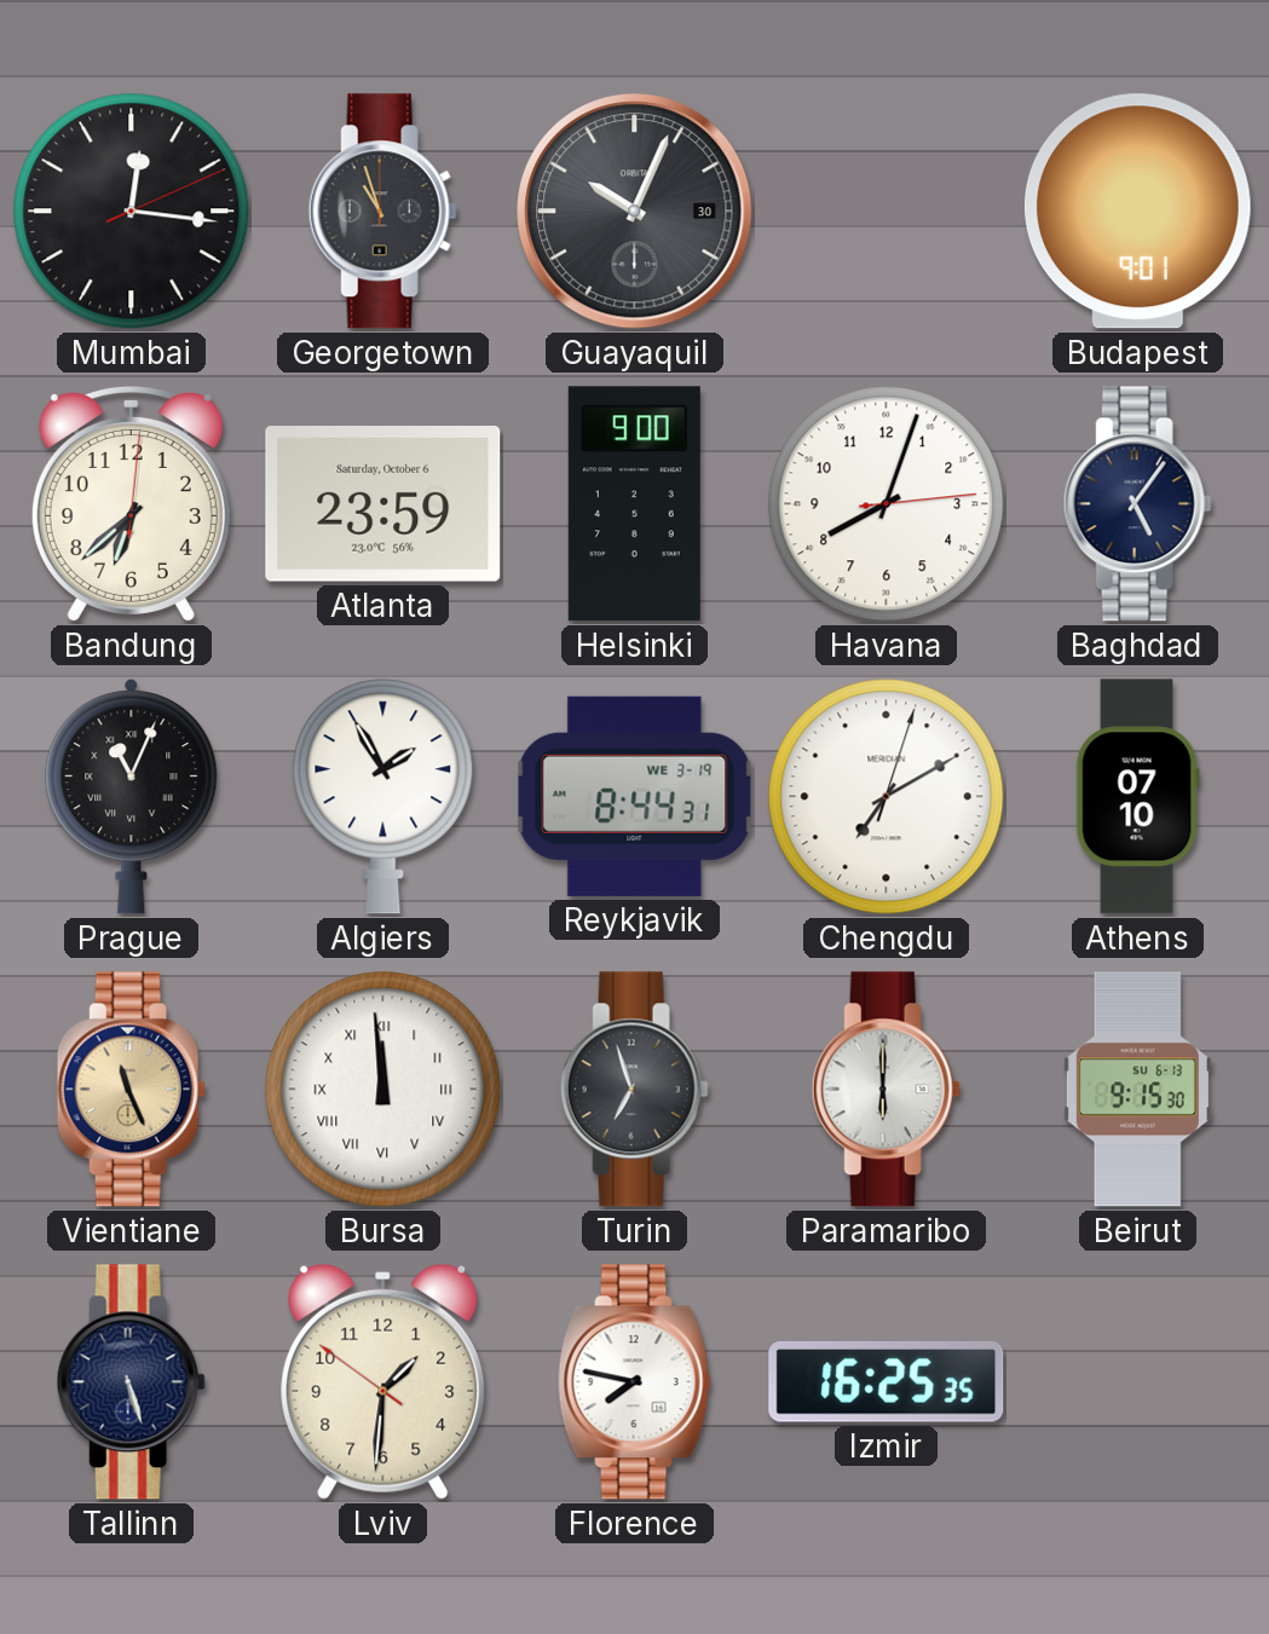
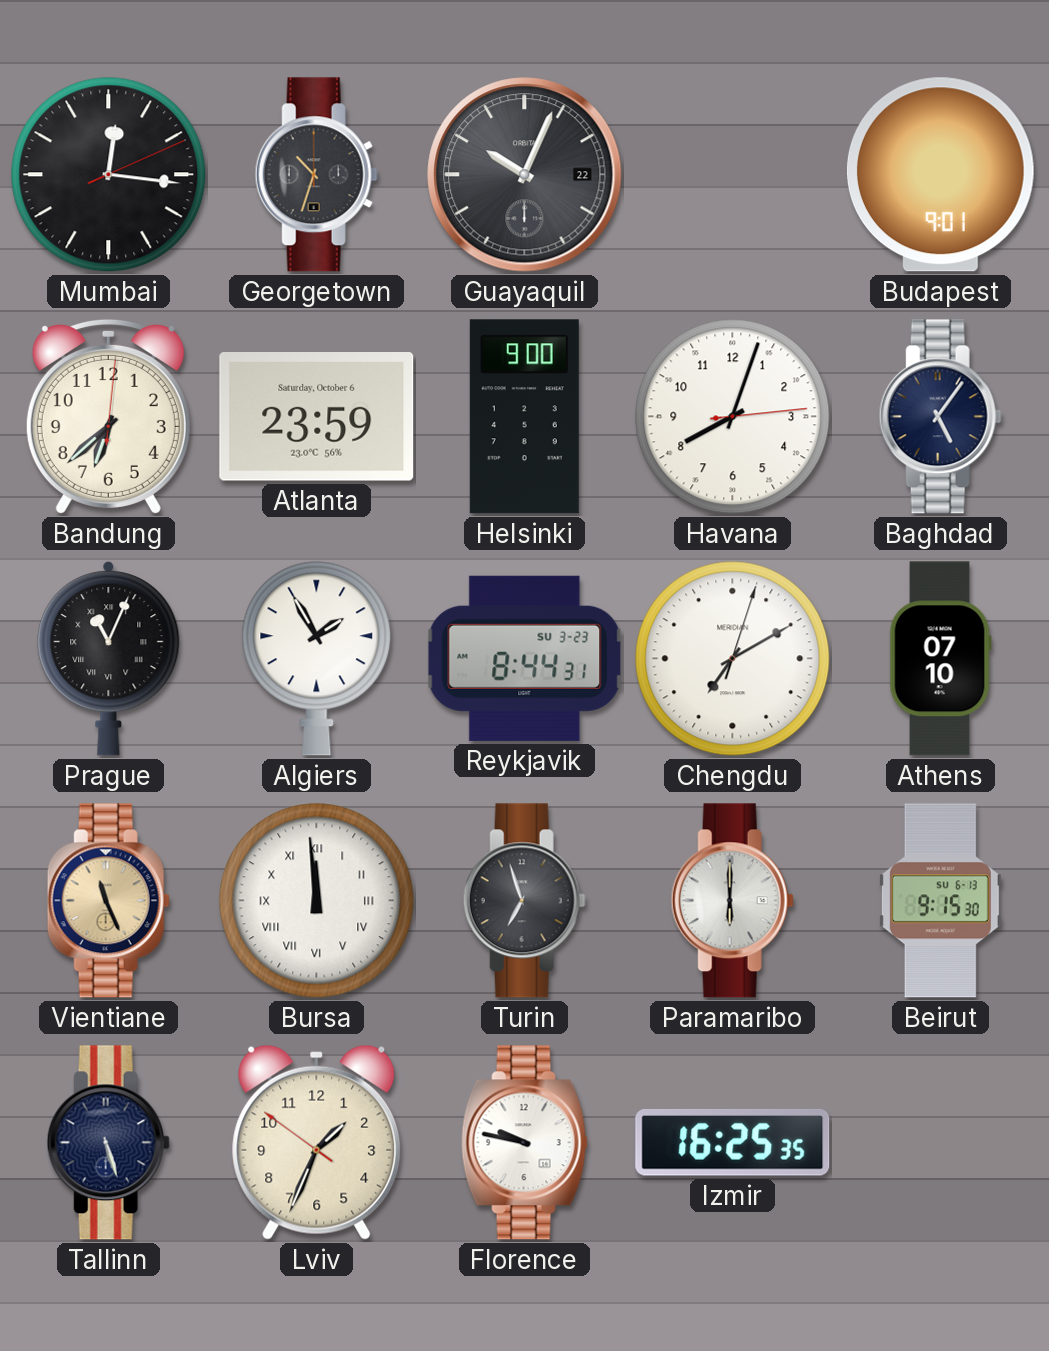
Georgetown: 10:57 -> 10:33 (316, 175)
Guayaquil date: 30 -> 22 (525, 175)
Reykjavik date: WE 3-19 -> SU 3-23 (525, 658)
Lviv: 1:30 -> 1:33 (317, 1142)
Florence: 7:47 -> 9:47 (524, 1143)
